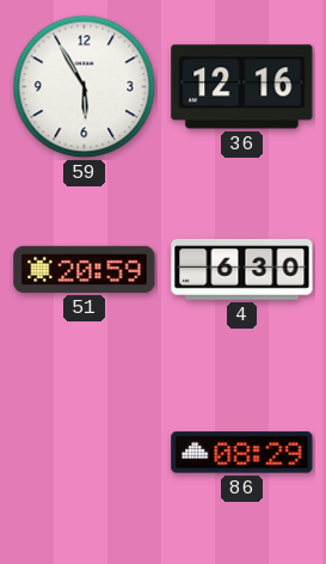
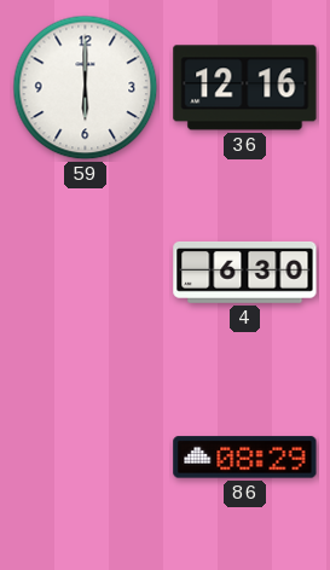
59: 5:55 -> 6:00 (86, 88)
51: 20:59 -> none (85, 269)
